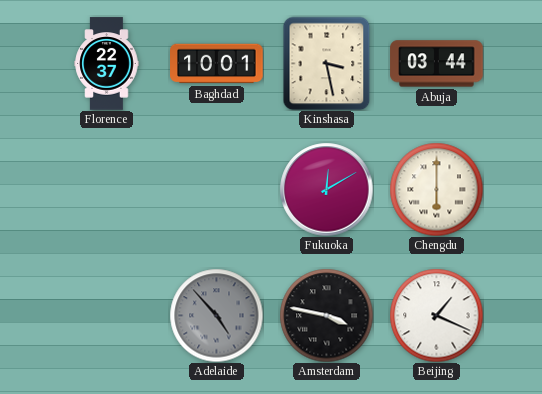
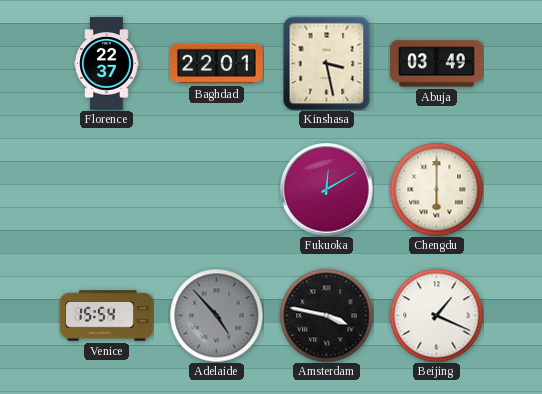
Baghdad: 10:01 -> 22:01 (217, 64)
Abuja: 03:44 -> 03:49 (437, 64)
Venice: none -> 15:54 (107, 316)
